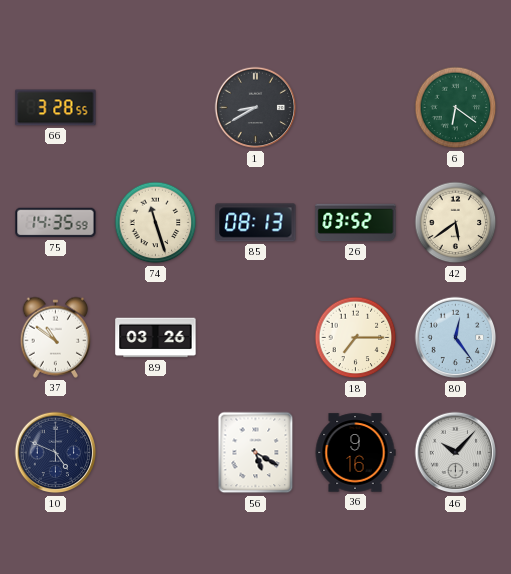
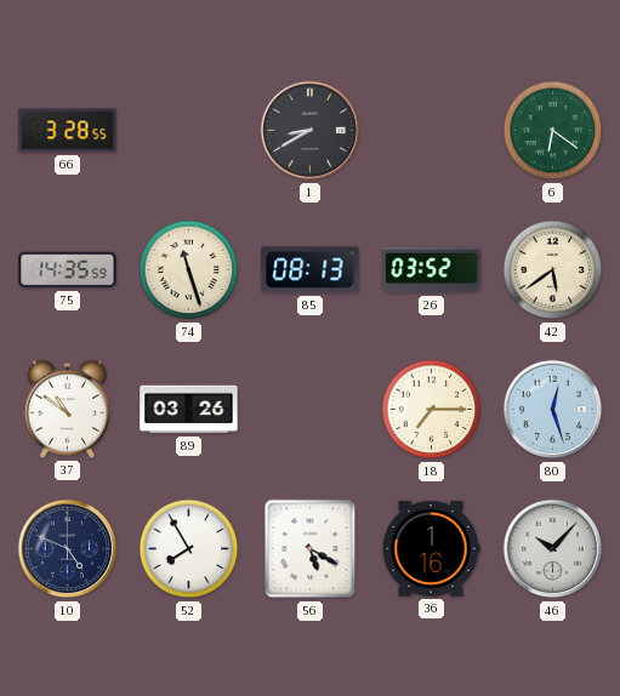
80: 12:24 -> 12:27 (553, 410)
52: none -> 7:55 (189, 549)
36: 9:16 -> 1:16 (431, 549)
